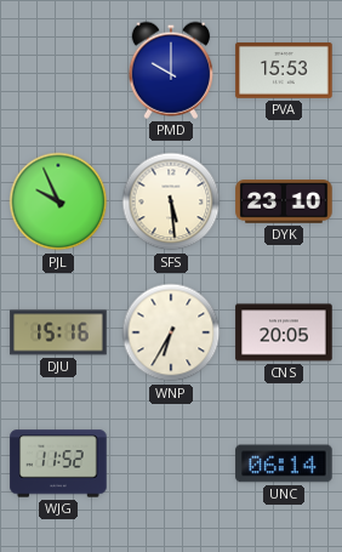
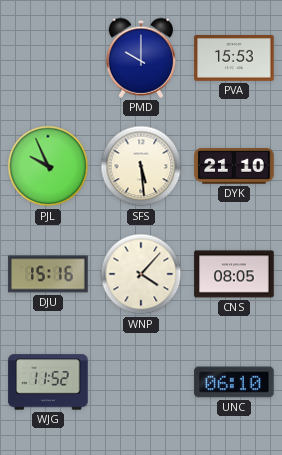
DYK: 23:10 -> 21:10 (234, 166)
WNP: 6:35 -> 4:07 (141, 274)
CNS: 20:05 -> 08:05 (234, 274)
UNC: 06:14 -> 06:10 (234, 382)
